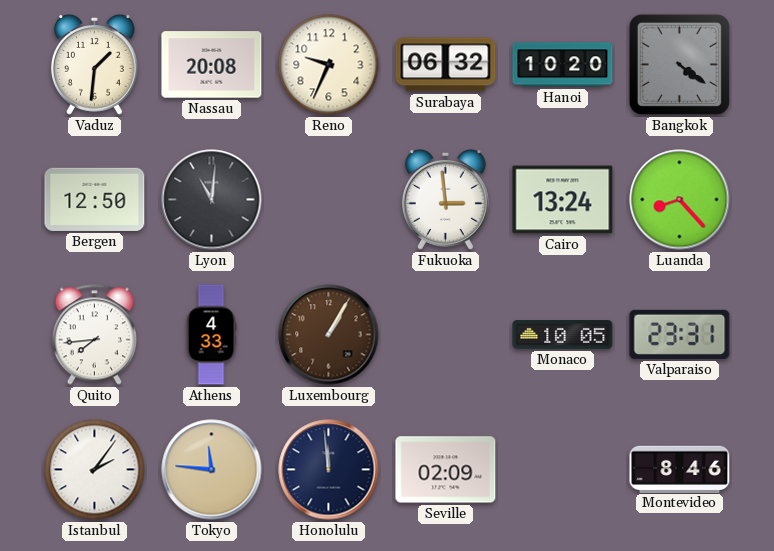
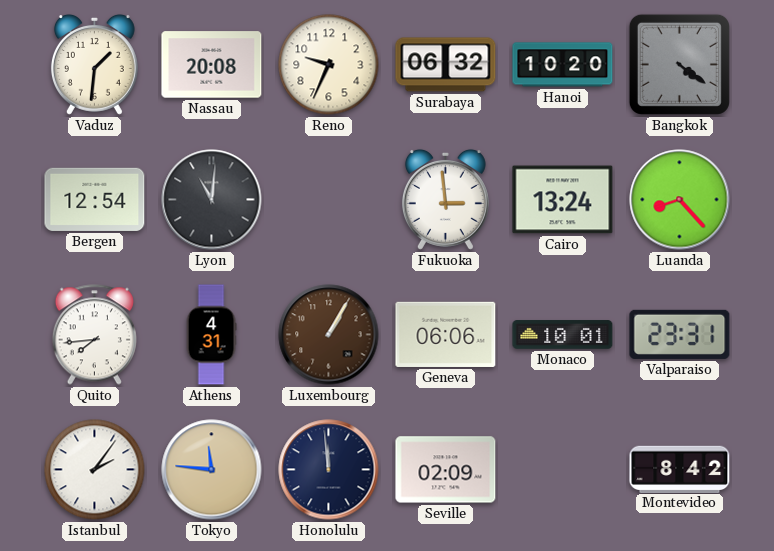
Bergen: 12:50 -> 12:54 (95, 199)
Athens: 4:33 -> 4:31 (211, 335)
Geneva: none -> 06:06 (446, 334)
Monaco: 10:05 -> 10:01 (563, 335)
Montevideo: 8:46 -> 8:42 (680, 469)
